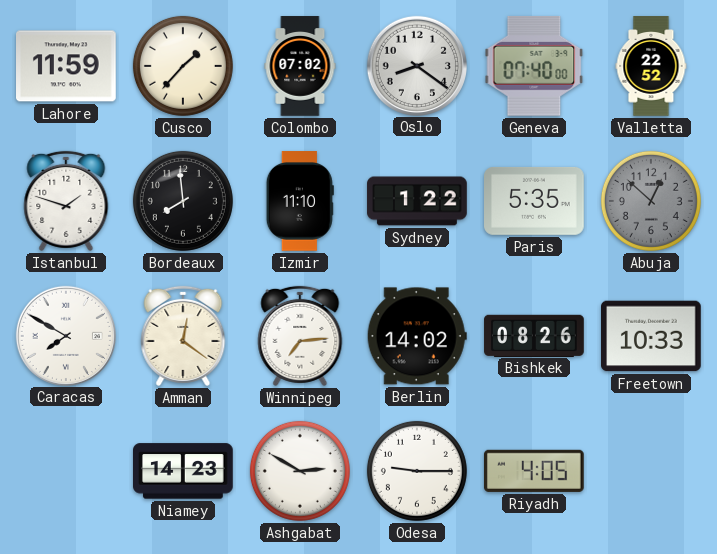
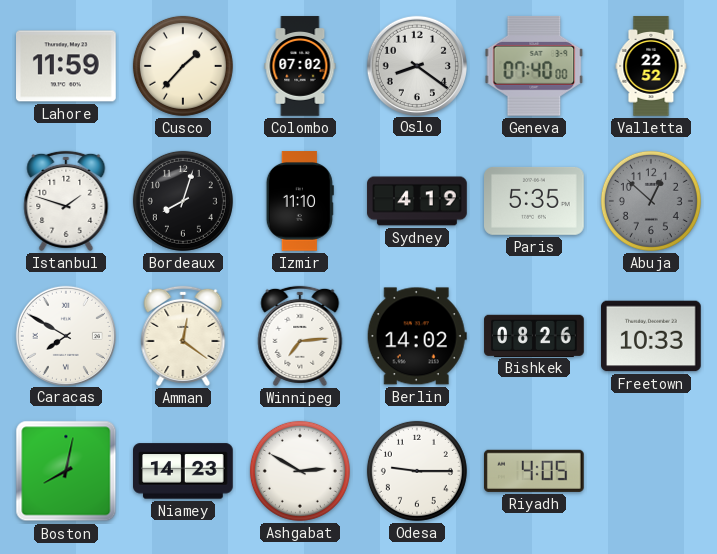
Bordeaux: 7:59 -> 8:03 (183, 201)
Sydney: 1:22 -> 4:19 (417, 201)
Boston: none -> 8:02 (66, 471)
